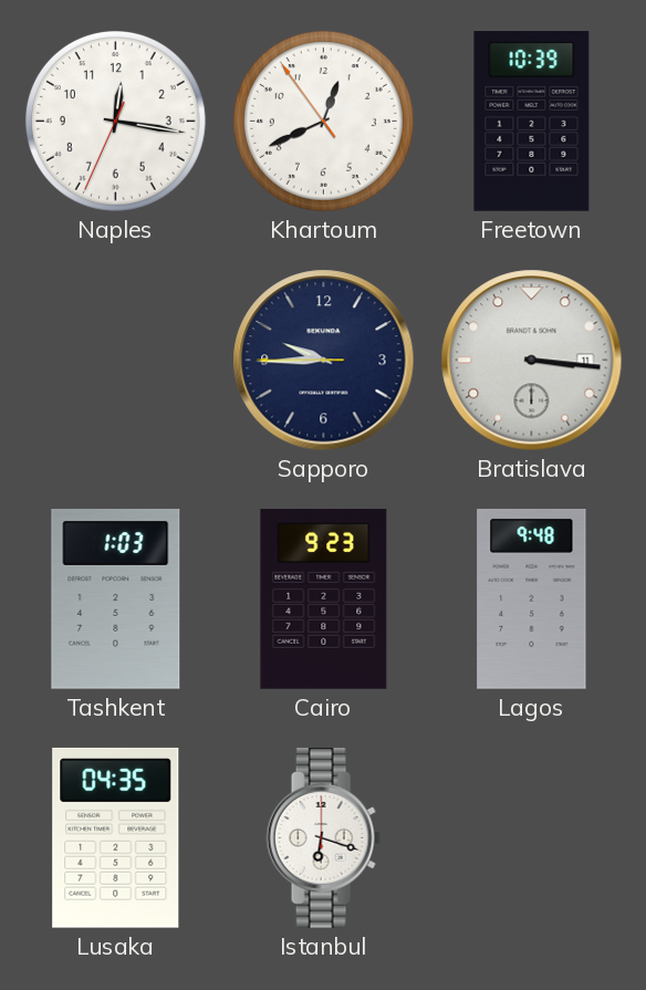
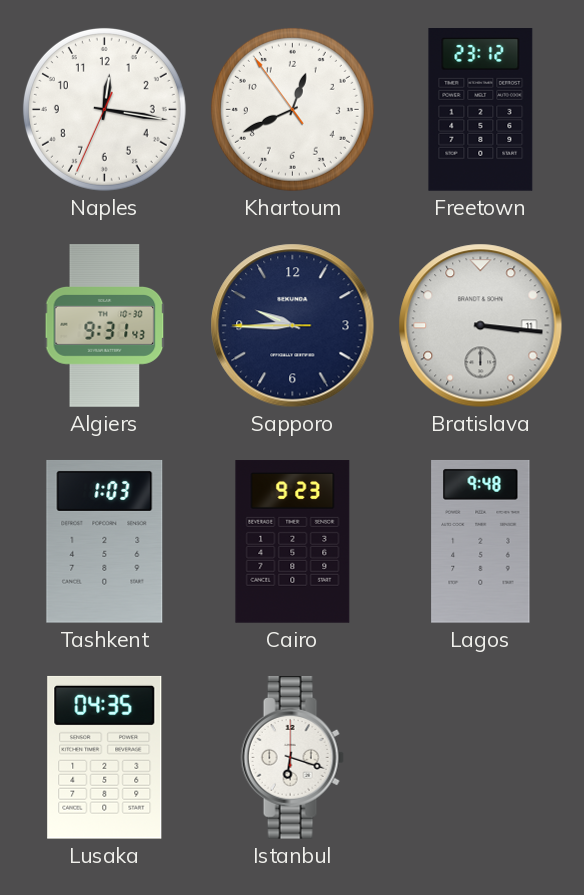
Freetown: 10:39 -> 23:12 (481, 110)
Algiers: none -> 9:31 (105, 326)
